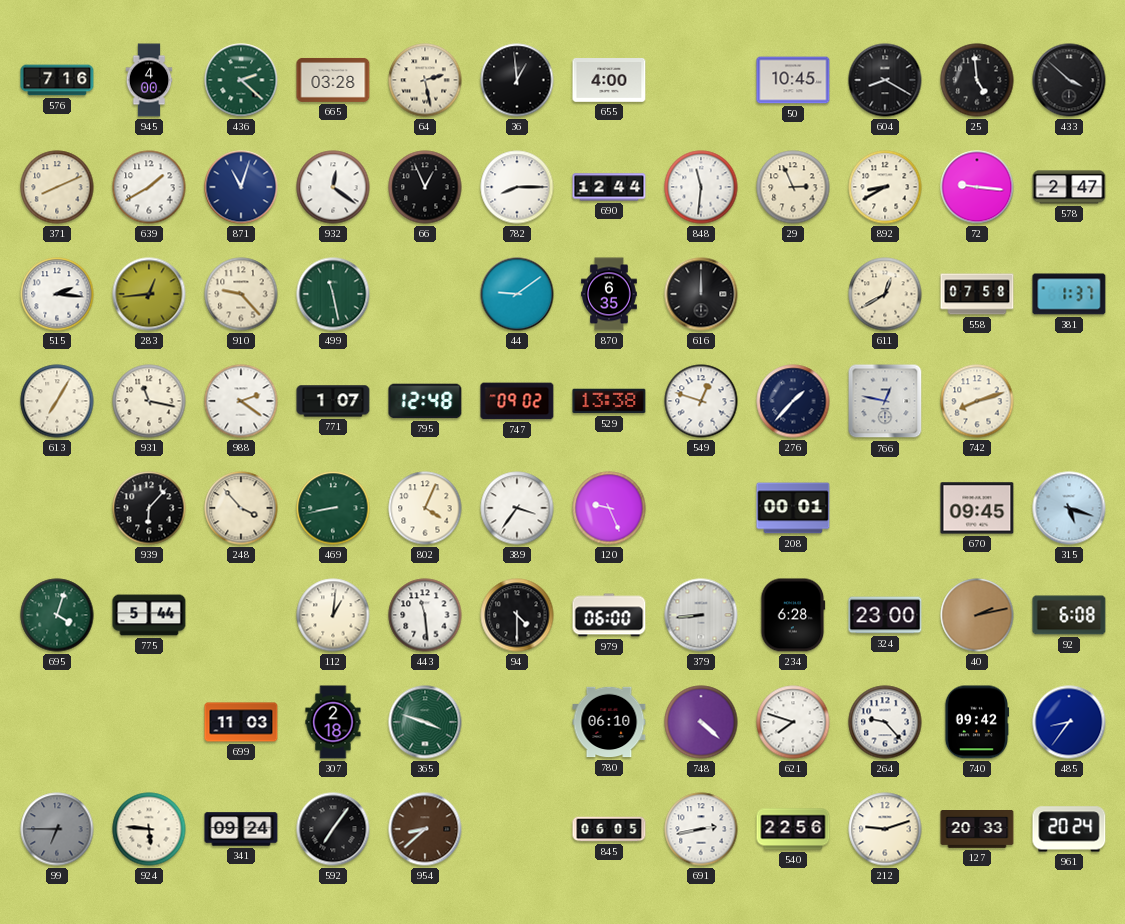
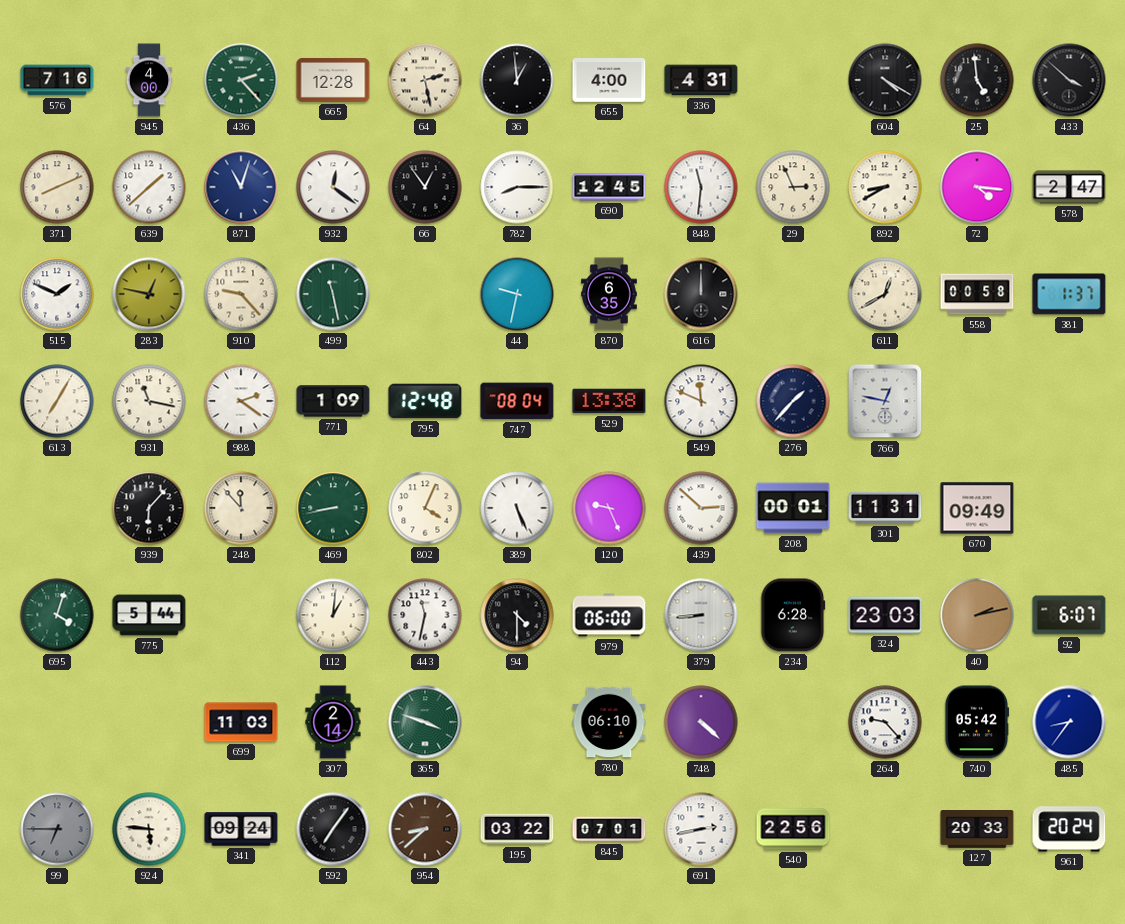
436: 2:22 -> 2:23 (241, 80)
665: 03:28 -> 12:28 (333, 80)
336: none -> 4:31 (701, 80)
50: 10:45 -> none (793, 80)
604: 8:20 -> 4:20 (885, 80)
639: 1:40 -> 1:38 (149, 187)
66: 12:56 -> 12:54 (425, 187)
690: 12:44 -> 12:45 (609, 187)
72: 9:16 -> 4:16 (977, 187)
515: 2:16 -> 1:49 (57, 294)
283: 12:44 -> 12:47 (149, 294)
44: 9:09 -> 9:32 (517, 294)
558: 07:58 -> 00:58 (977, 294)
771: 1:07 -> 1:09 (333, 401)
747: 09:02 -> 08:04 (517, 401)
549: 12:48 -> 11:49 (701, 401)
742: 8:12 -> none (977, 401)
248: 3:53 -> 11:53 (241, 508)
389: 3:36 -> 5:26 (517, 508)
439: none -> 2:52 (701, 508)
301: none -> 11:31 (885, 508)
670: 09:45 -> 09:49 (977, 508)
315: 5:18 -> none (1069, 508)
443: 11:29 -> 11:32 (425, 615)
324: 23:00 -> 23:03 (885, 615)
92: 6:08 -> 6:07 (1069, 615)
307: 2:18 -> 2:14 (333, 722)
621: 7:48 -> none (793, 722)
740: 09:42 -> 05:42 (977, 722)
195: none -> 03:22 (517, 829)
845: 06:05 -> 07:01 (609, 829)
212: 9:12 -> none (885, 829)
